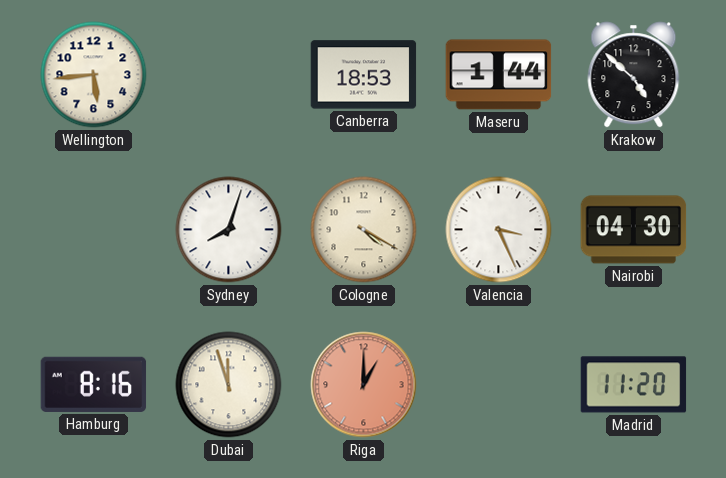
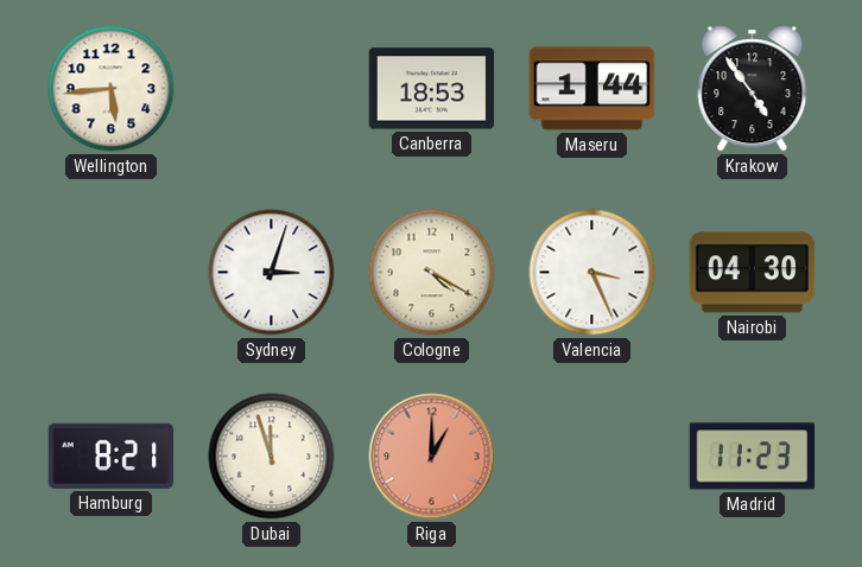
Krakow: 4:52 -> 4:54 (753, 89)
Sydney: 8:03 -> 3:03 (272, 273)
Hamburg: 8:16 -> 8:21 (112, 455)
Madrid: 11:20 -> 11:23 (753, 457)
